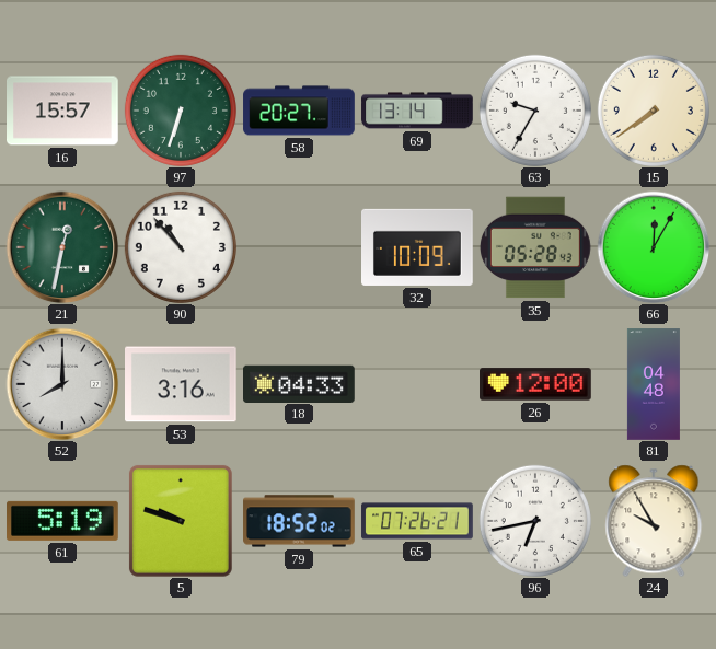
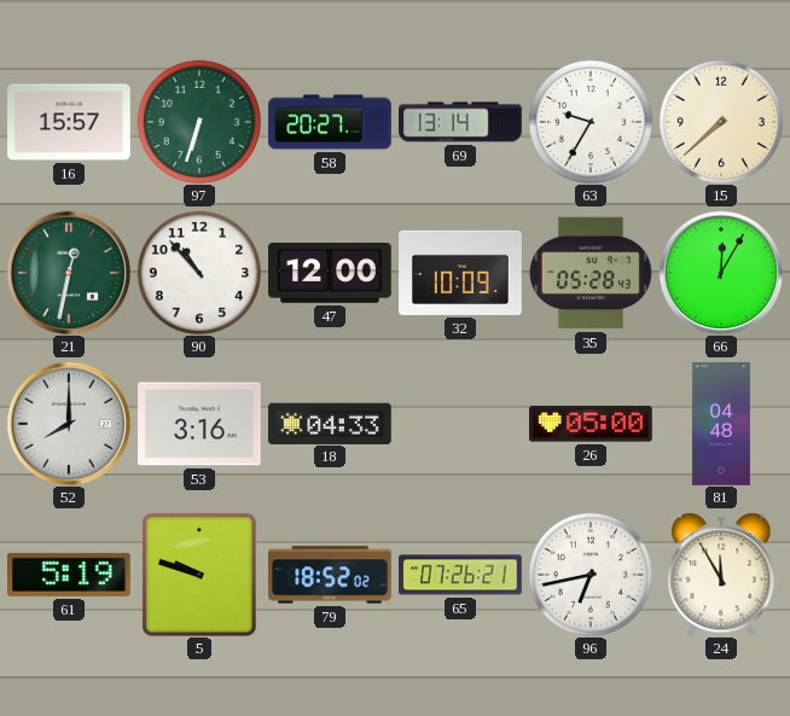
15: 7:39 -> 7:38 (721, 122)
47: none -> 12:00 (331, 274)
26: 12:00 -> 05:00 (592, 424)
24: 9:55 -> 11:55 (721, 575)
